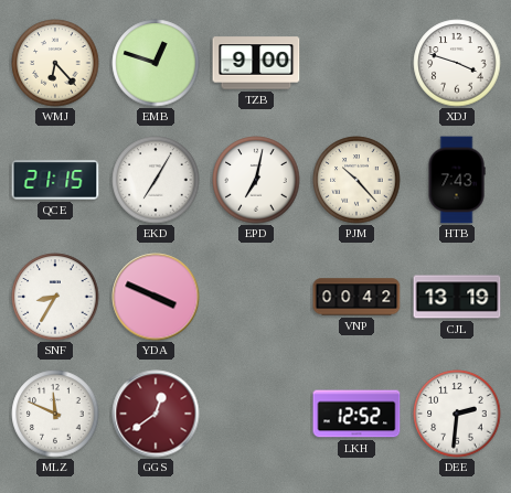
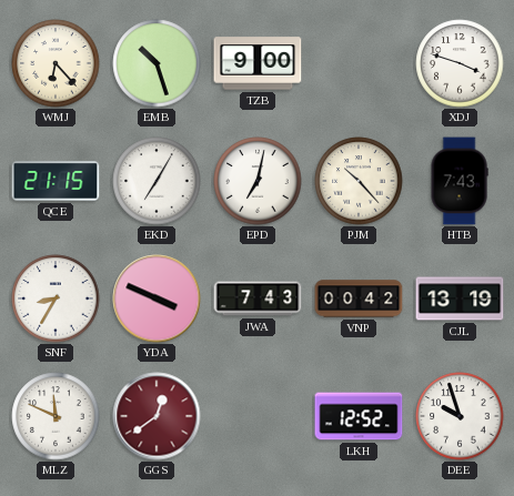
EMB: 12:48 -> 10:27 (157, 63)
JWA: none -> 7:43 (258, 298)
DEE: 2:31 -> 9:57 (460, 416)
